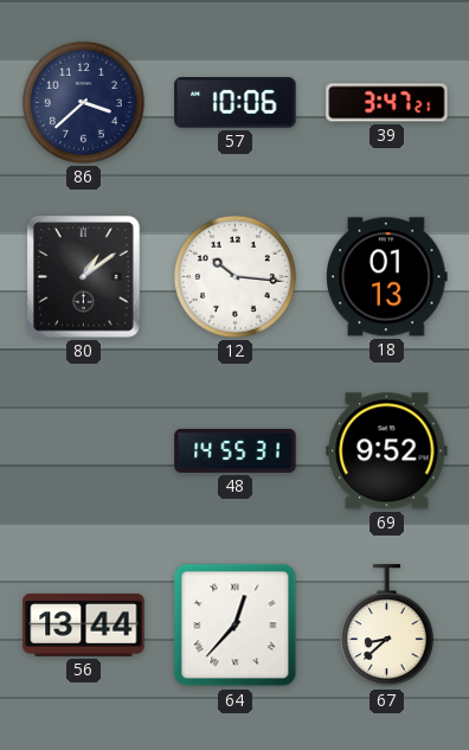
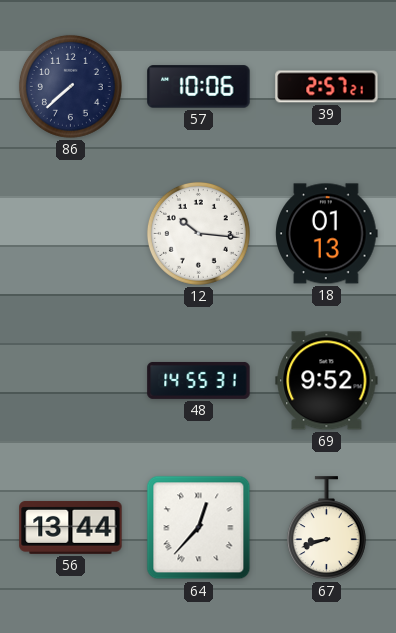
86: 3:38 -> 7:38 (70, 86)
39: 3:47 -> 2:57 (327, 87)
80: 1:09 -> none (84, 277)
67: 8:38 -> 8:42 (326, 528)
